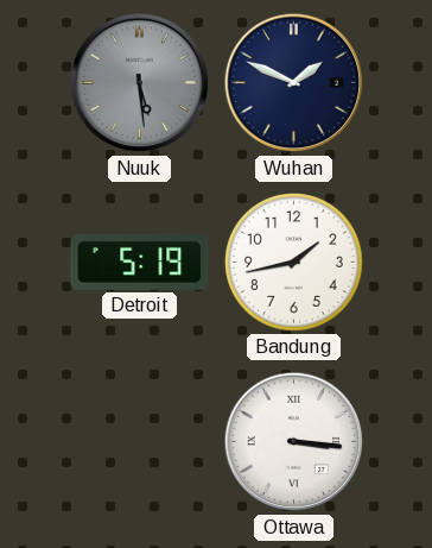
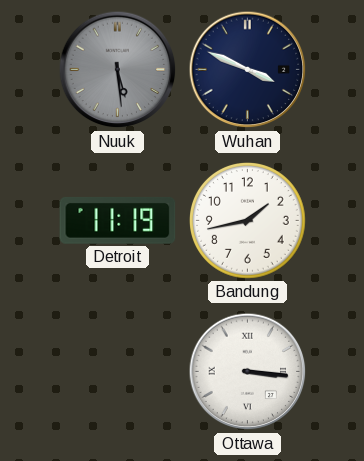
Wuhan: 1:49 -> 3:49 (248, 70)
Detroit: 5:19 -> 11:19 (118, 221)
